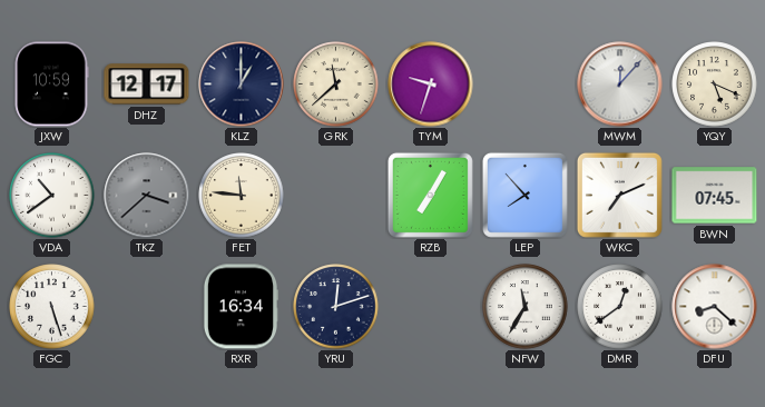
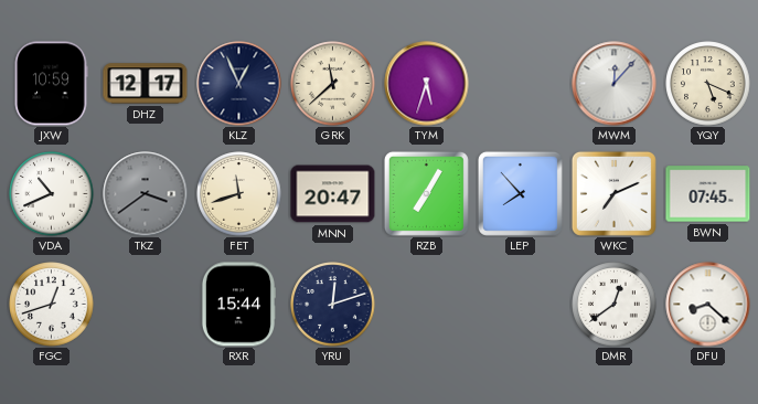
KLZ: 1:00 -> 12:56 (239, 84)
TYM: 9:33 -> 5:33 (427, 84)
VDA: 10:39 -> 10:41 (52, 194)
TKZ: 3:38 -> 3:39 (146, 194)
FET: 11:46 -> 11:42 (239, 194)
MNN: none -> 20:47 (333, 194)
FGC: 5:27 -> 12:42 (52, 305)
RXR: 16:34 -> 15:44 (237, 305)
NFW: 11:35 -> none (526, 307)
